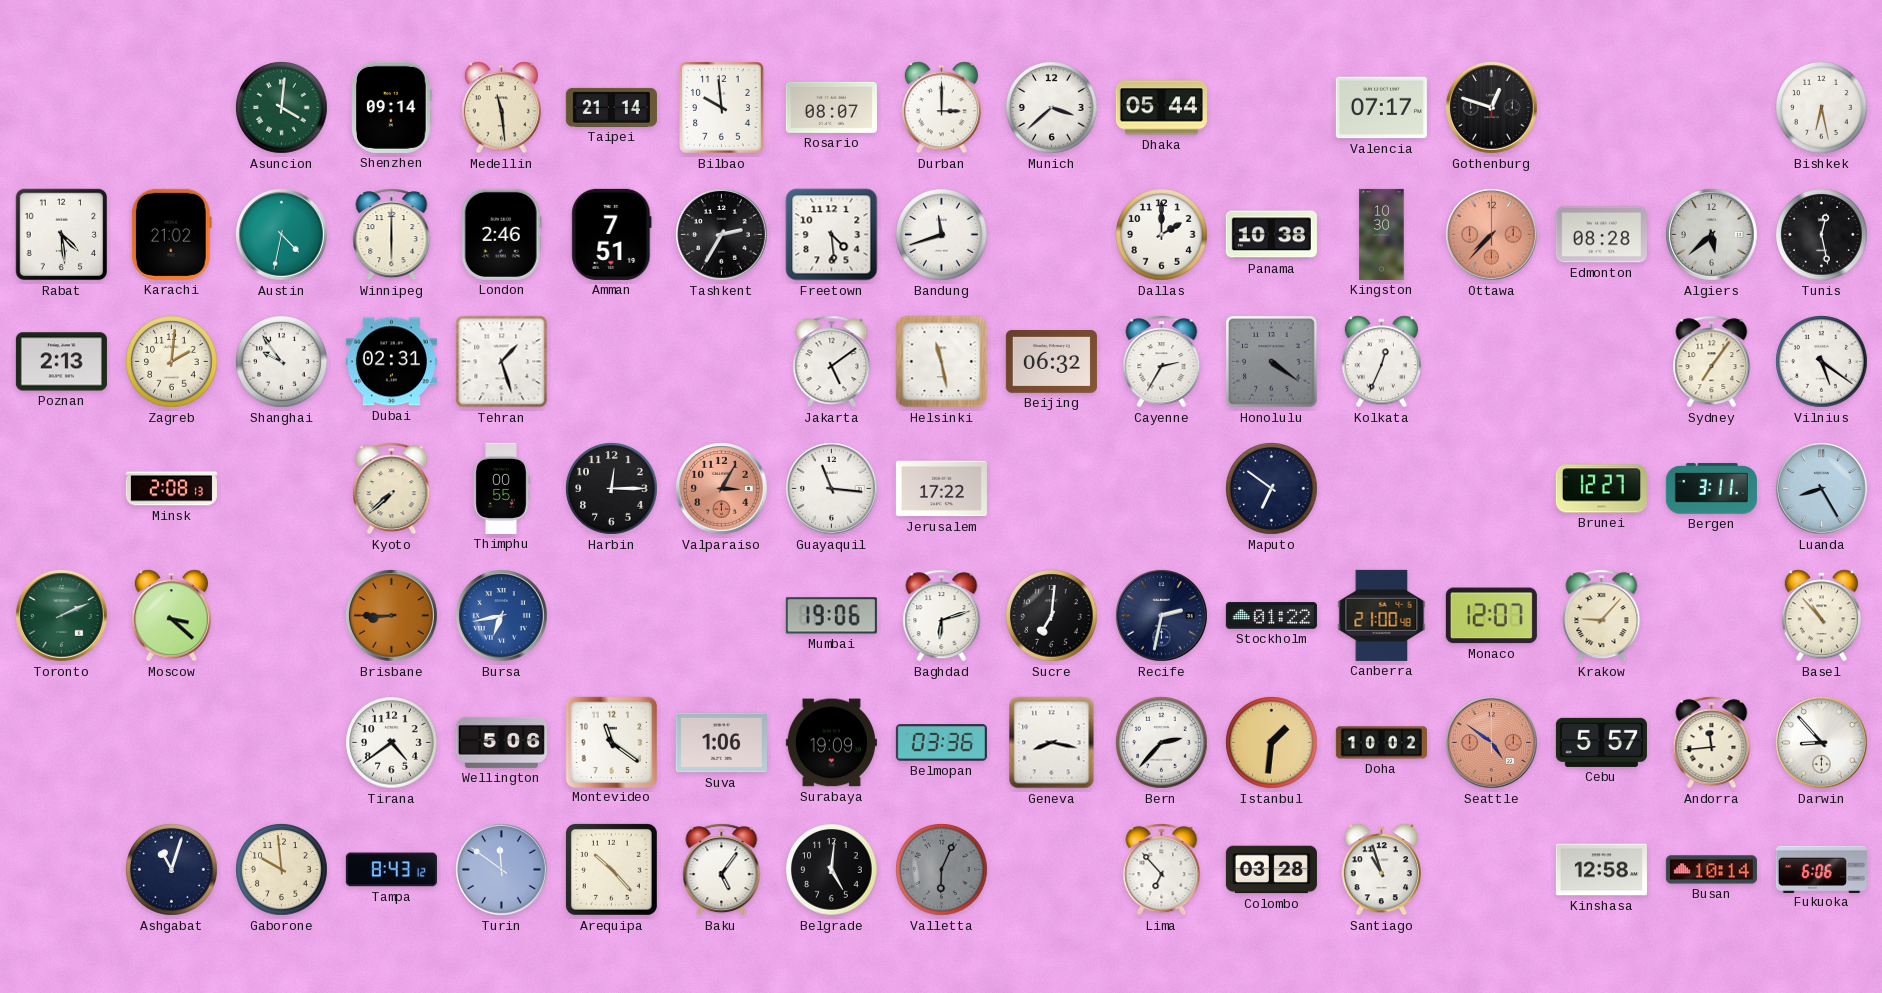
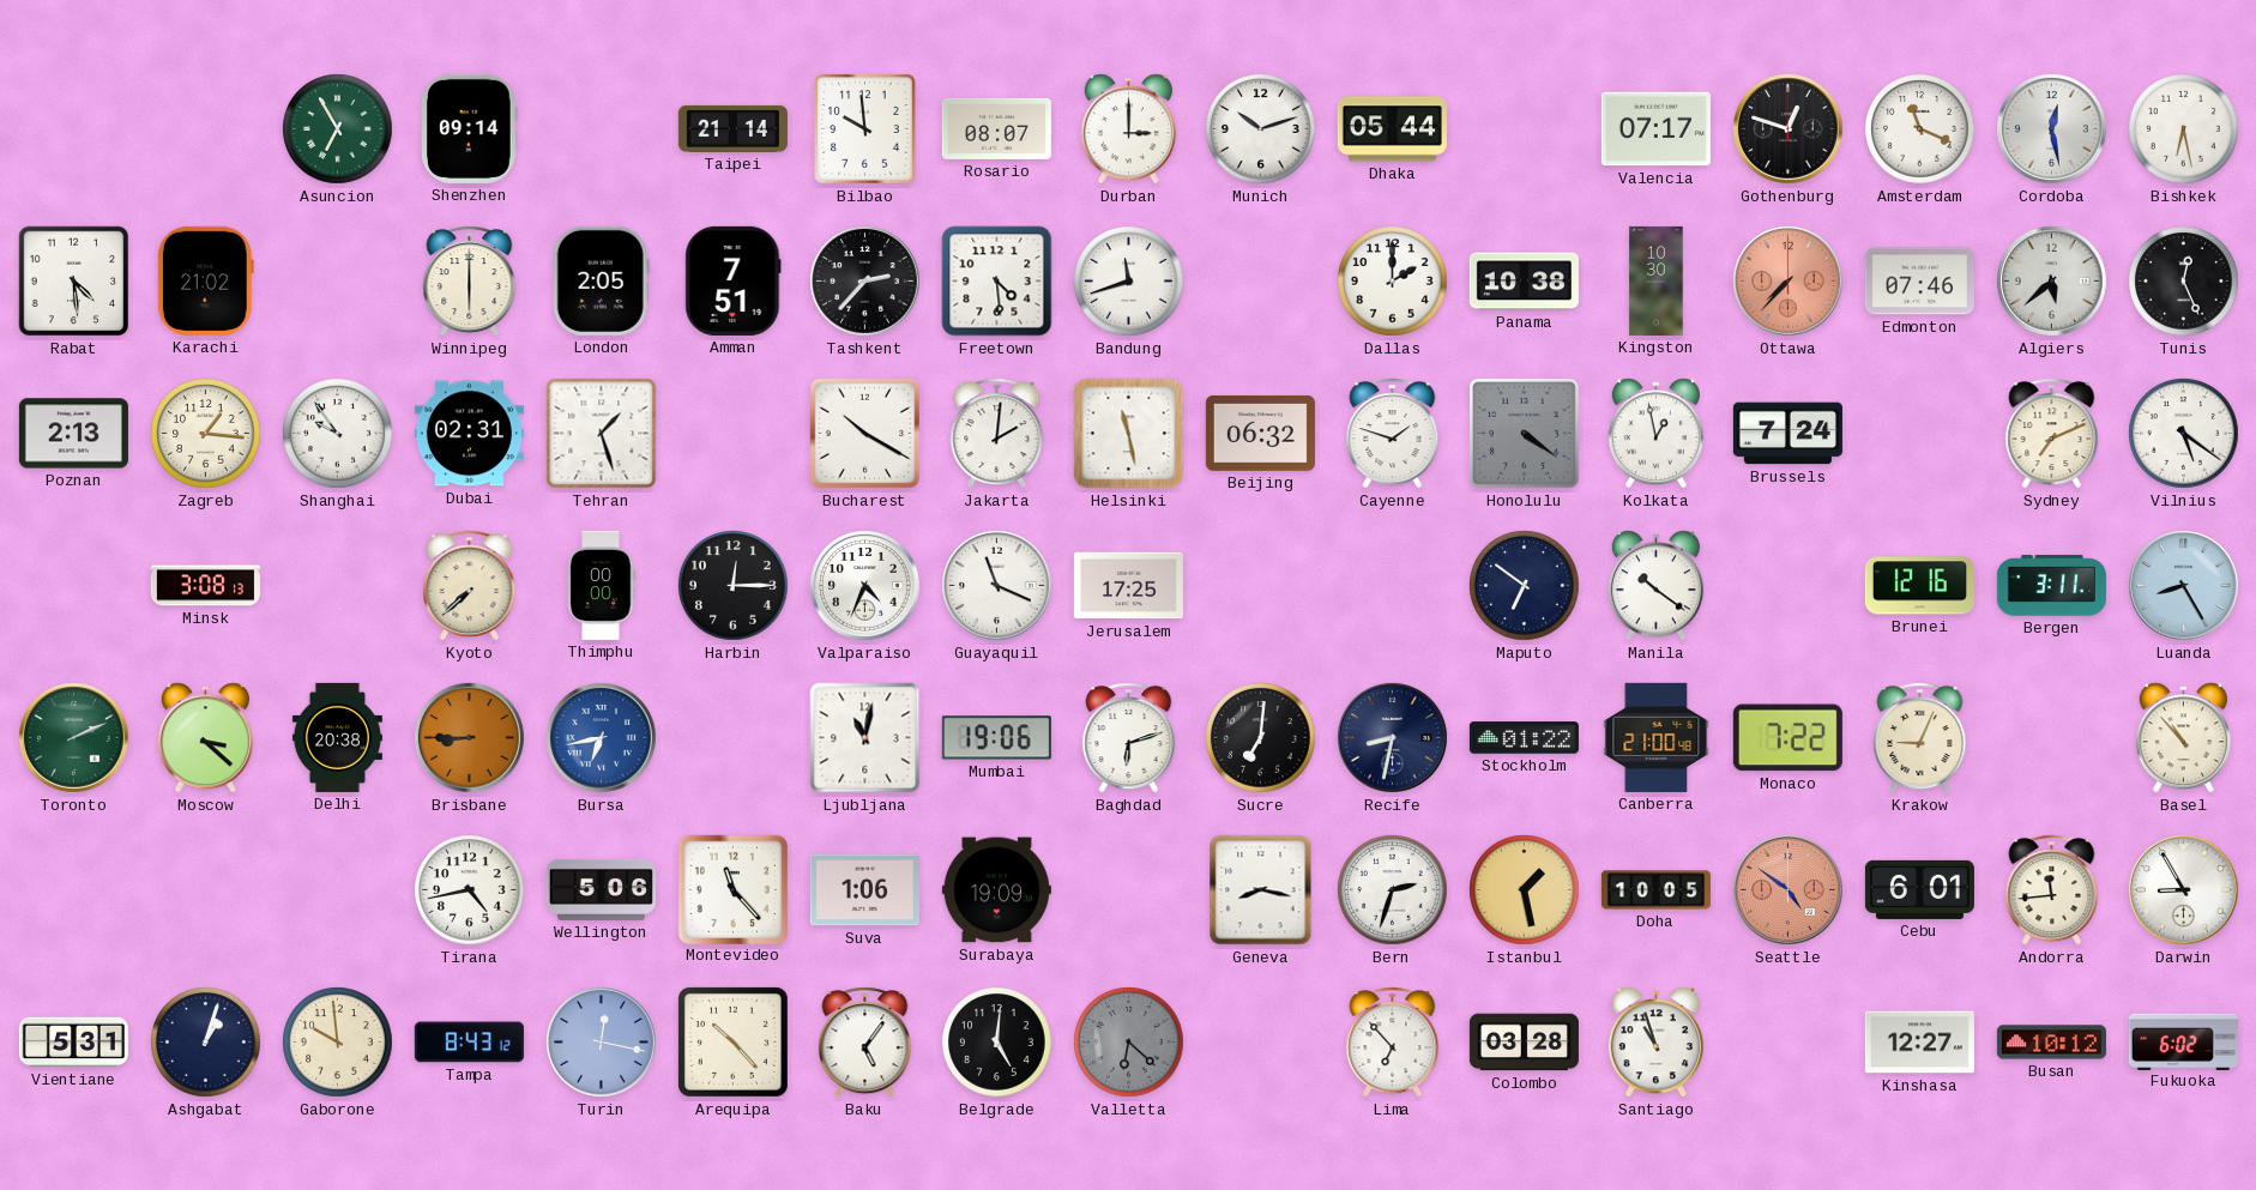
Asuncion: 4:01 -> 6:55 (338, 129)
Medellin: 11:29 -> none (501, 108)
Munich: 3:38 -> 10:12 (1261, 129)
Amsterdam: none -> 11:19 (1920, 129)
Cordoba: none -> 12:28 (2052, 129)
Austin: 4:32 -> none (282, 235)
London: 2:46 -> 2:05 (601, 280)
Tashkent: 2:35 -> 2:37 (865, 282)
Edmonton: 08:28 -> 07:46 (1919, 282)
Tunis: 12:28 -> 12:26 (2184, 282)
Zagreb: 2:01 -> 1:16 (206, 434)
Bucharest: none -> 10:20 (865, 434)
Jakarta: 5:09 -> 2:01 (997, 434)
Cayenne: 2:35 -> 1:48 (1393, 434)
Kolkata: 12:34 -> 12:58 (1655, 434)
Brussels: none -> 7:24 (1787, 434)
Sydney: 7:06 -> 7:11 (2052, 434)
Minsk: 2:08 -> 3:08 (205, 586)
Thimphu: 00:55 -> 00:00 (601, 585)
Valparaiso: 3:05 -> 4:34 (865, 586)
Valparaiso dial: salmon -> white (865, 586)
Guayaquil: 11:16 -> 11:19 (997, 586)
Jerusalem: 17:22 -> 17:25 (1128, 586)
Manila: none -> 10:21 (1655, 586)
Brunei: 12:27 -> 12:16 (1919, 586)
Delhi: none -> 20:38 (337, 737)
Ljubljana: none -> 11:02 (865, 738)
Recife: 2:32 -> 8:32 (1393, 738)
Monaco: 12:07 -> 7:22 (1787, 738)
Krakow: 9:07 -> 9:04 (1920, 738)
Tirana: 4:39 -> 4:43 (470, 890)
Montevideo: 11:21 -> 11:23 (732, 889)
Belmopan: 03:36 -> none (941, 743)
Bern: 2:37 -> 2:33 (1393, 890)
Istanbul: 1:31 -> 1:28 (1525, 890)
Doha: 10:02 -> 10:05 (1655, 890)
Cebu: 5:57 -> 6:01 (1919, 889)
Darwin: 8:53 -> 8:55 (2184, 890)
Vientiane: none -> 5:31 (73, 1043)
Ashgabat: 11:03 -> 1:03 (206, 1043)
Turin: 11:51 -> 12:17 (602, 1043)
Valletta: 6:04 -> 6:22 (1129, 1043)
Kinshasa: 12:58 -> 12:27 (1919, 1043)
Busan: 10:14 -> 10:12 (2051, 1043)
Fukuoka: 6:06 -> 6:02 (2183, 1041)
